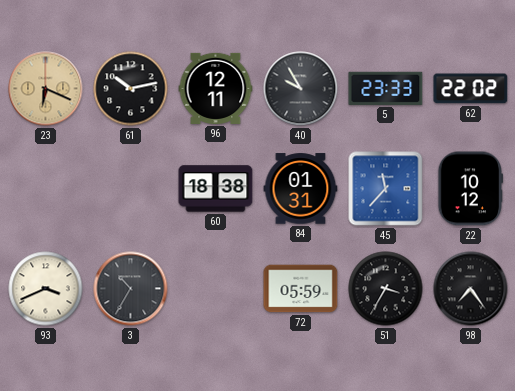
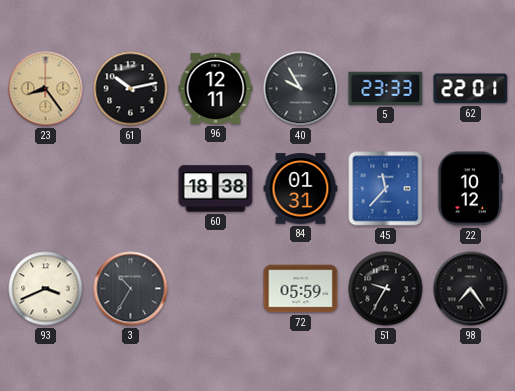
23: 6:19 -> 8:24 (46, 89)
62: 22:02 -> 22:01 (471, 89)
51: 3:35 -> 9:35 (386, 289)
